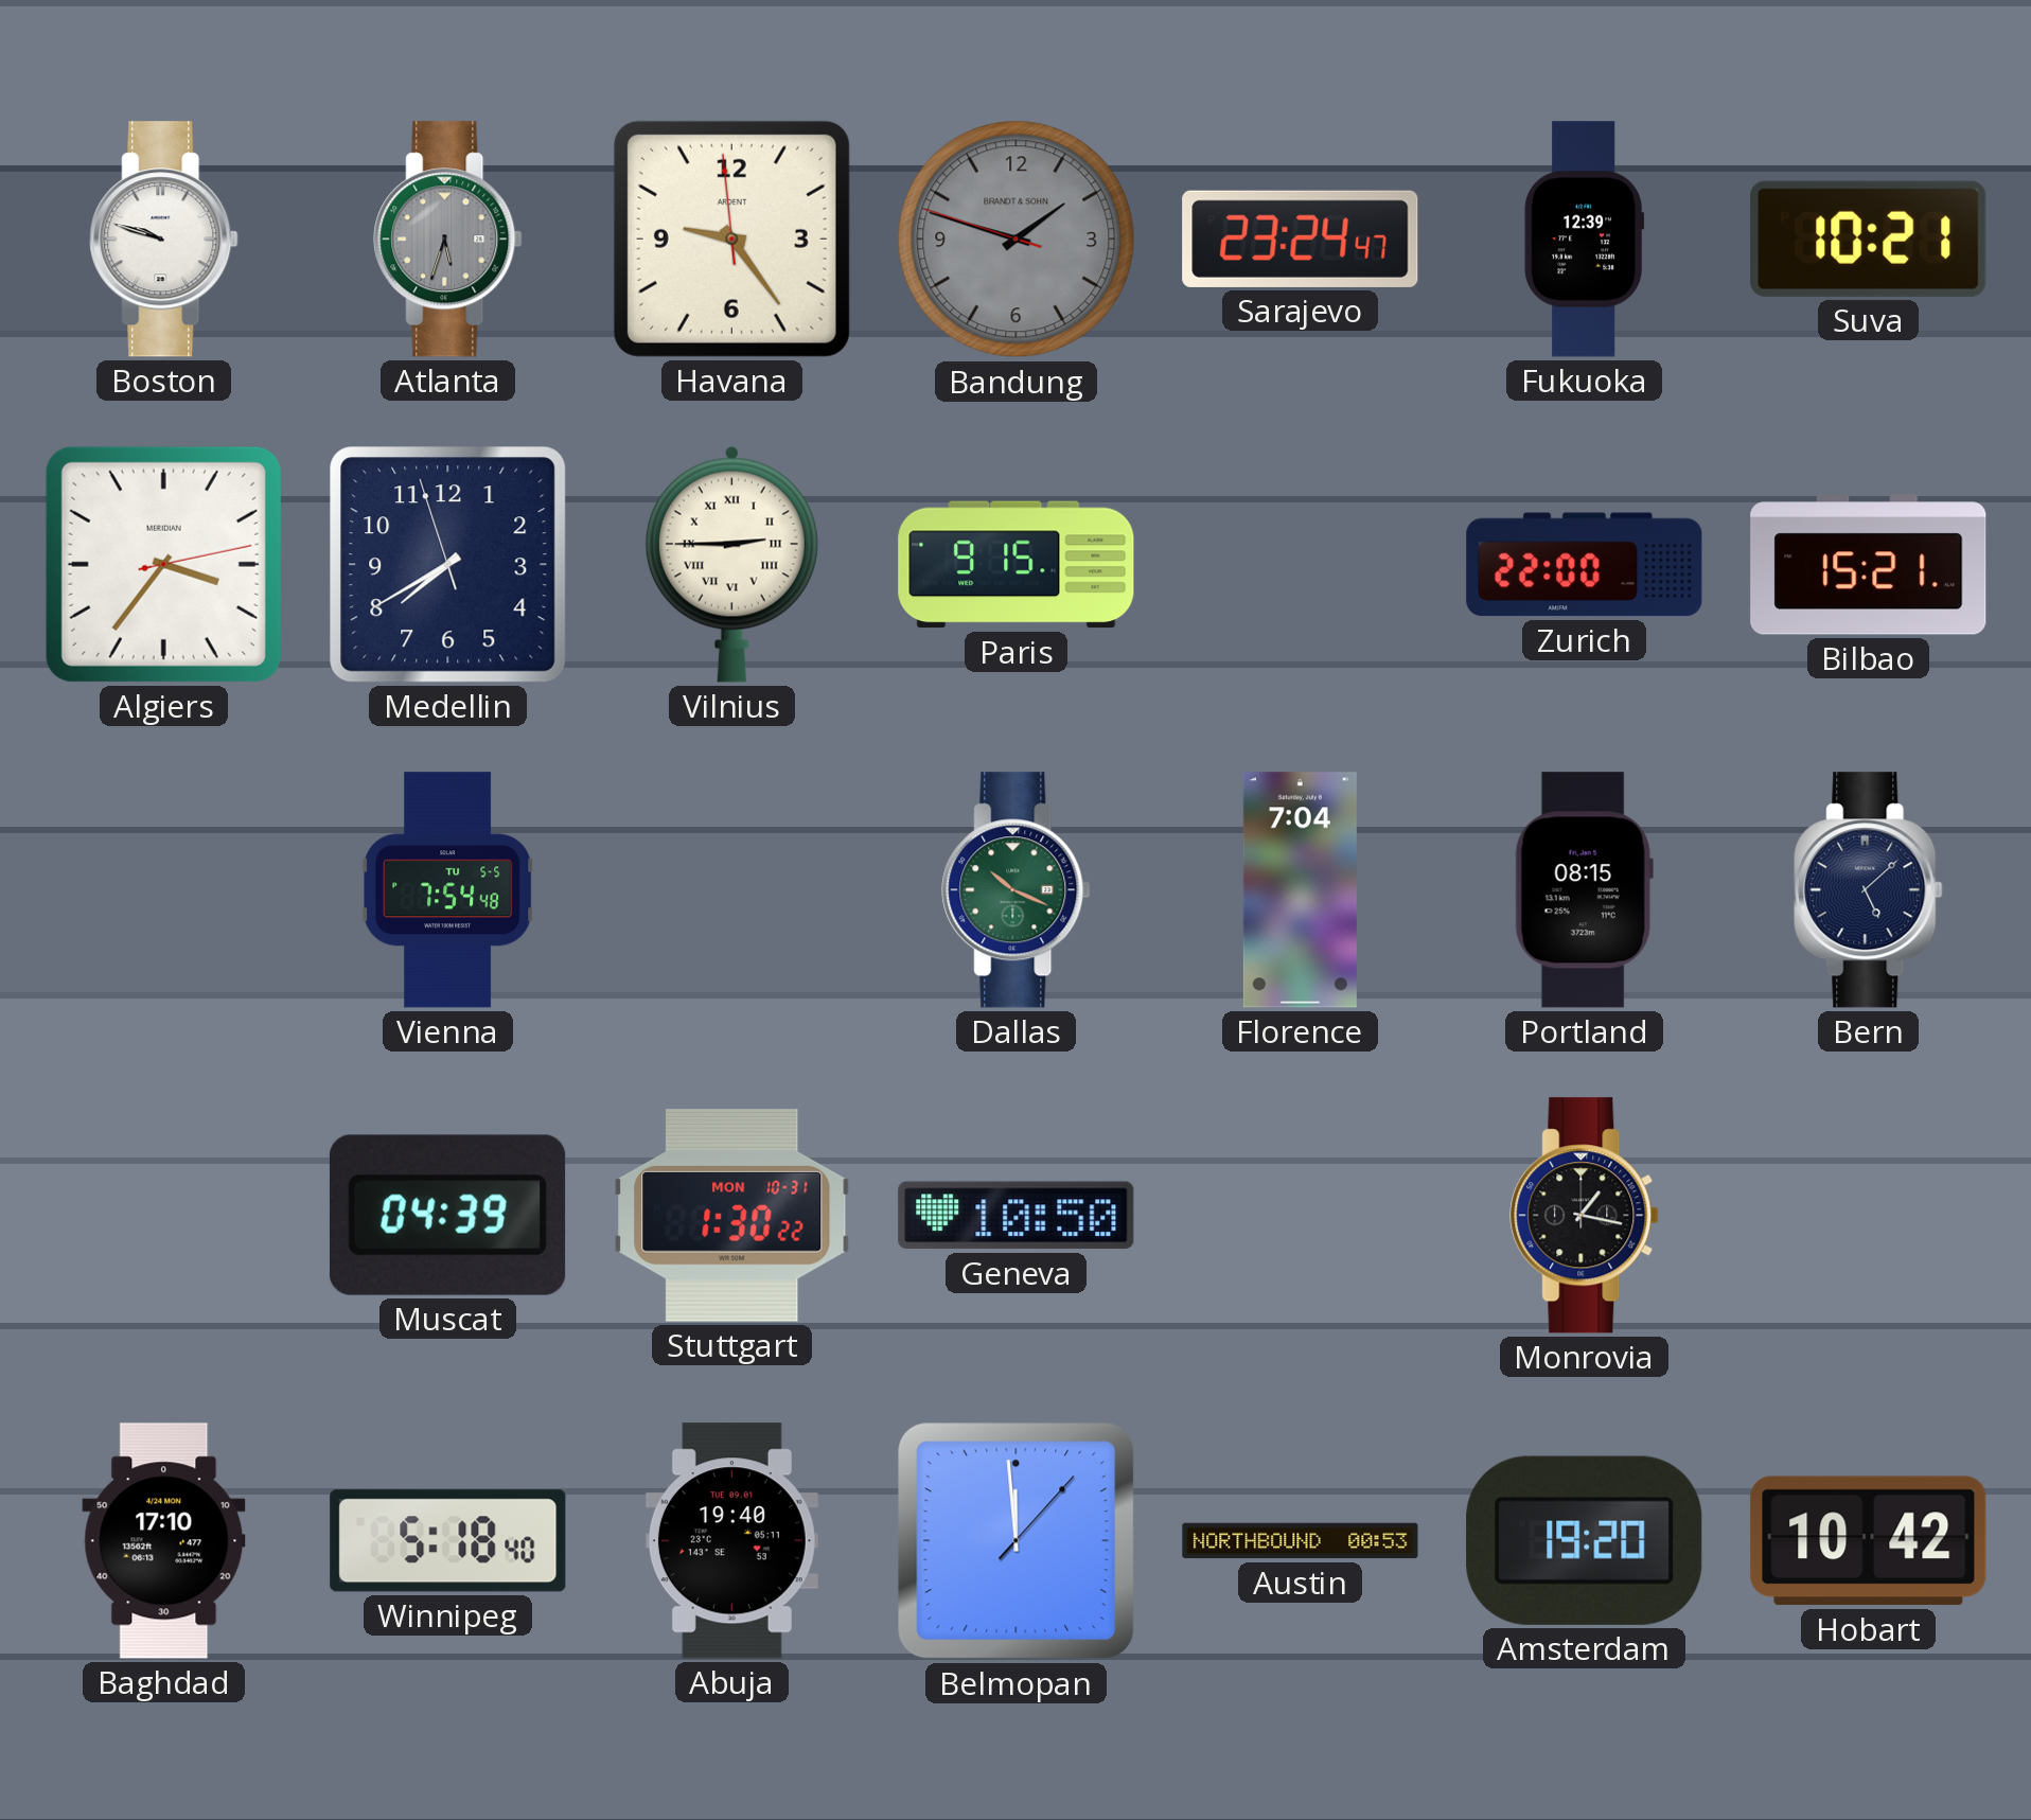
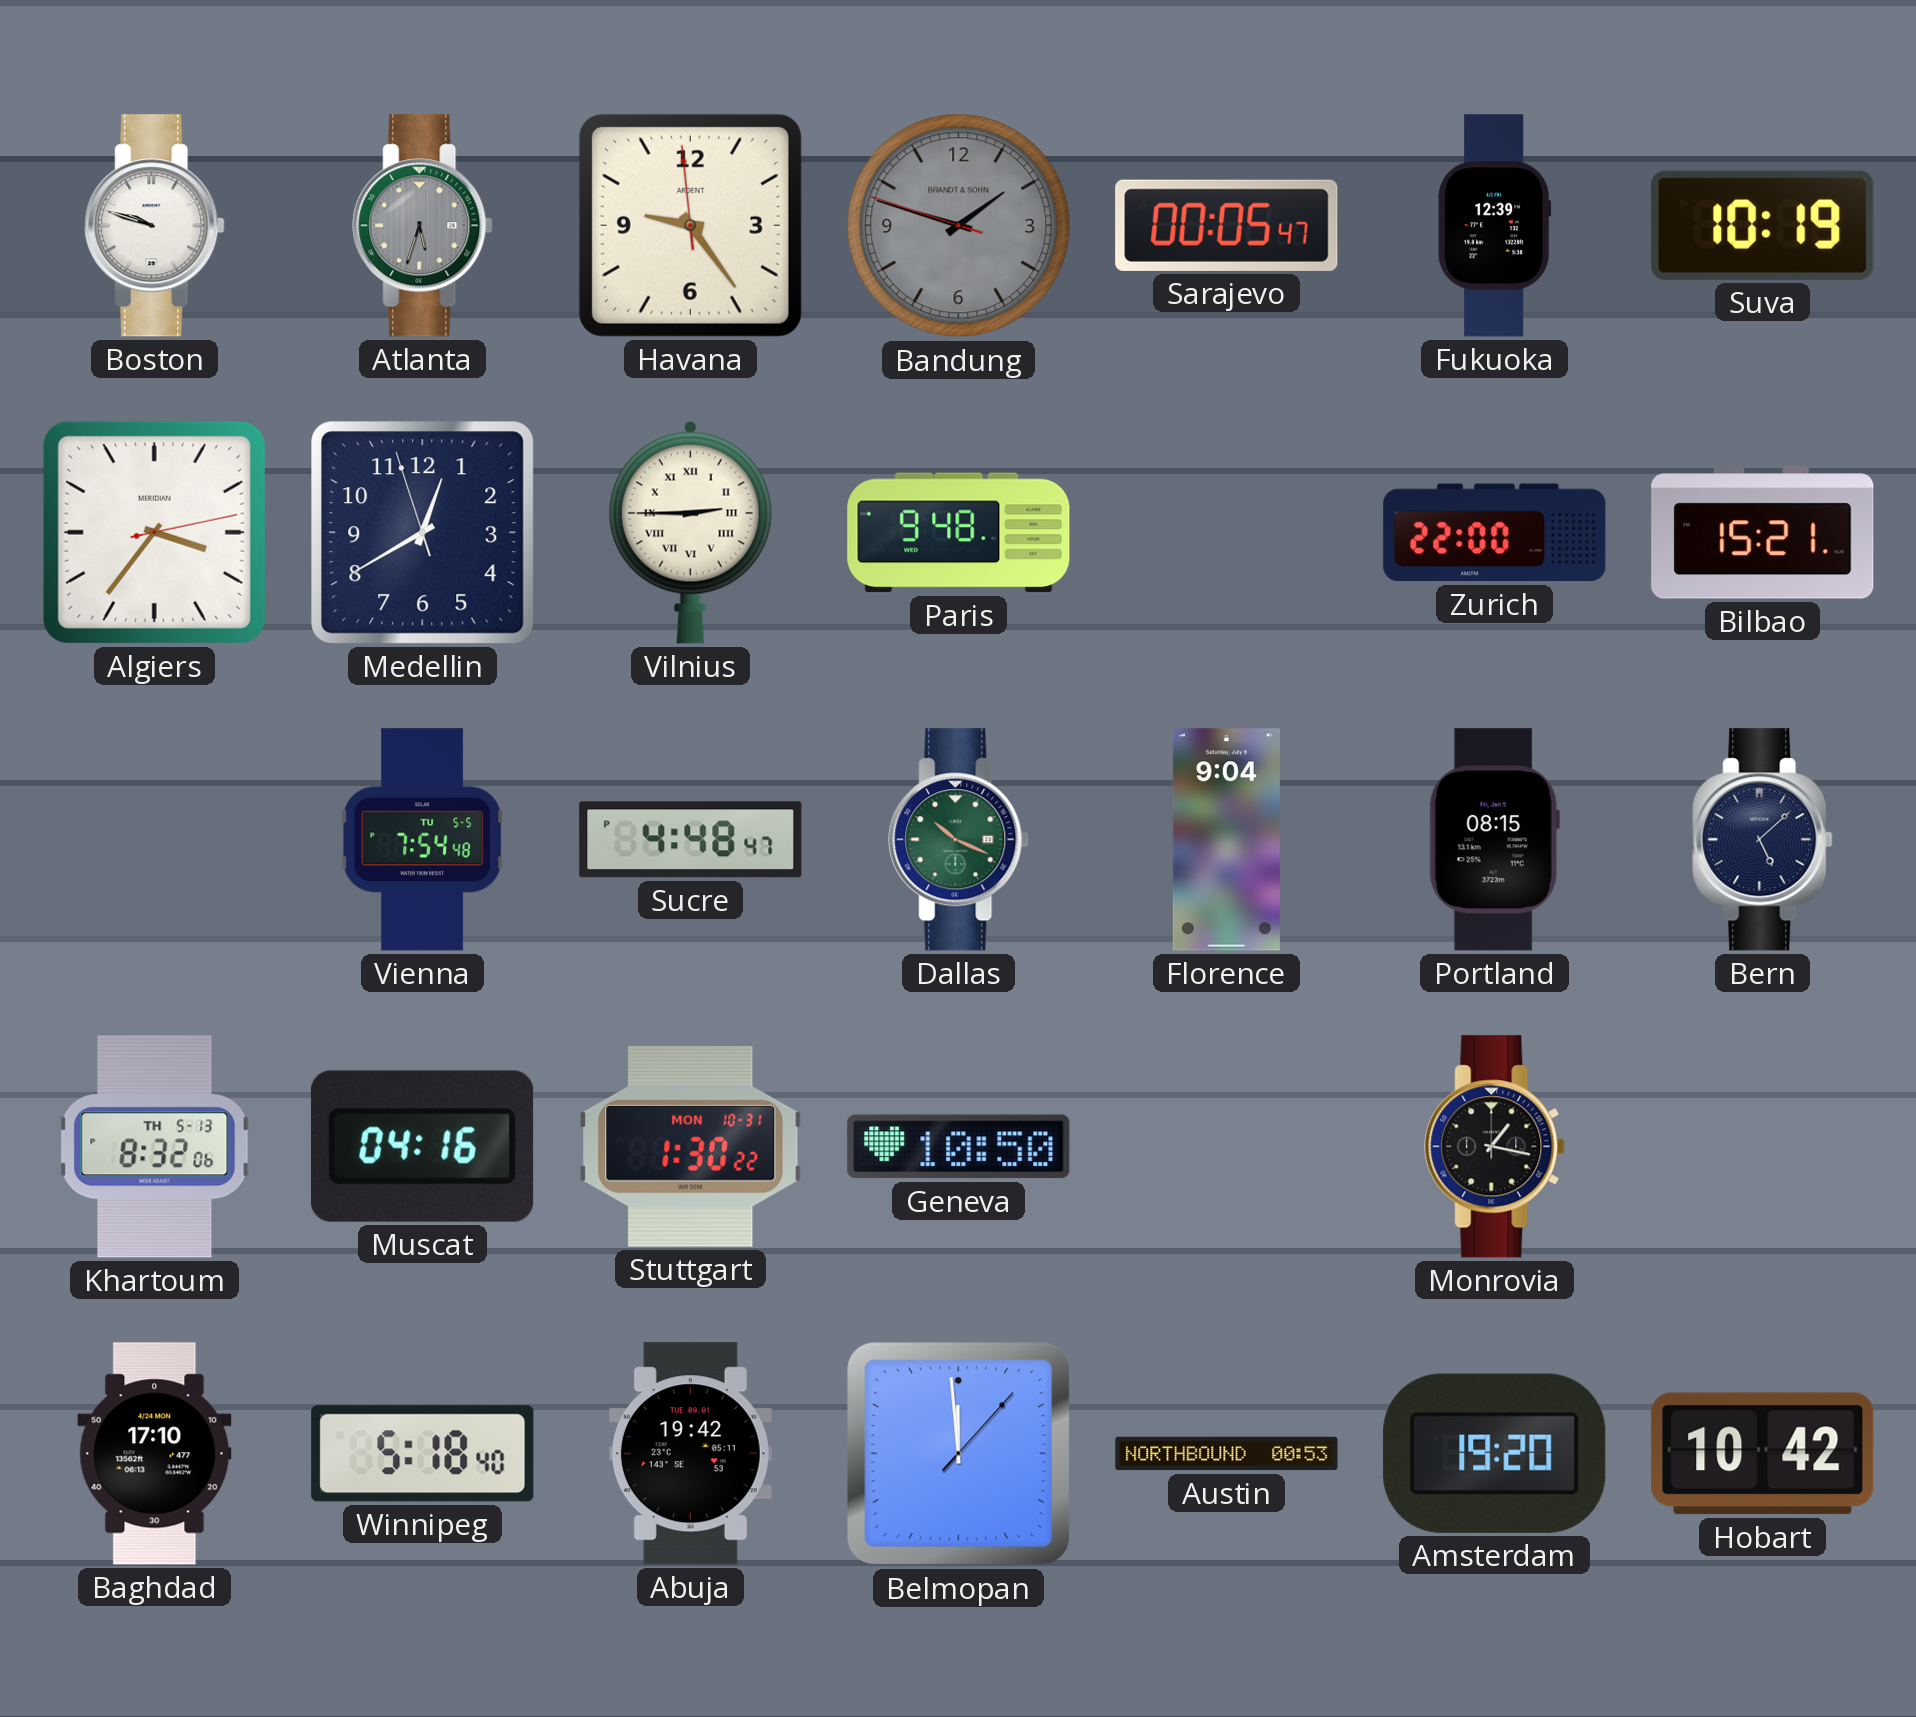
Sarajevo: 23:24 -> 00:05 (1227, 225)
Suva: 10:21 -> 10:19 (1763, 225)
Medellin: 7:39 -> 12:39 (423, 533)
Paris: 9:15 -> 9:48 (959, 533)
Sucre: none -> 4:48 (691, 840)
Florence: 7:04 -> 9:04 (1226, 840)
Khartoum: none -> 8:32 (155, 1147)
Muscat: 04:39 -> 04:16 (422, 1146)
Abuja: 19:40 -> 19:42 (690, 1454)
